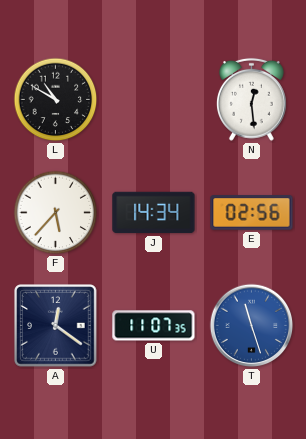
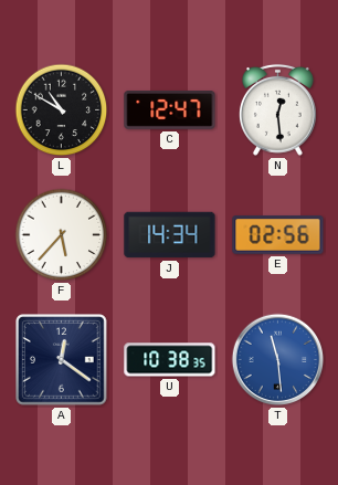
C: none -> 12:47 (170, 110)
U: 11:07 -> 10:38 (170, 360)
T: 11:27 -> 11:29 (278, 360)
